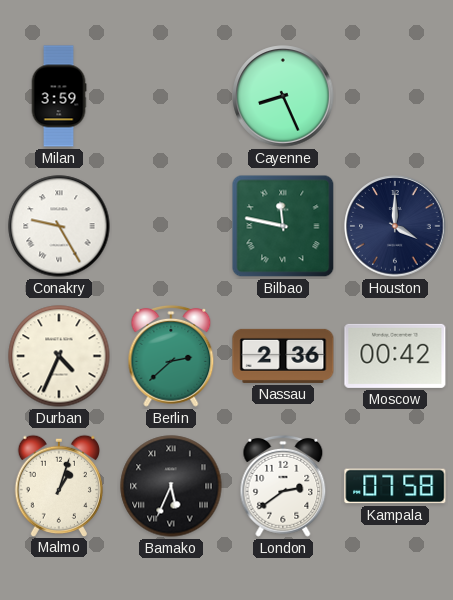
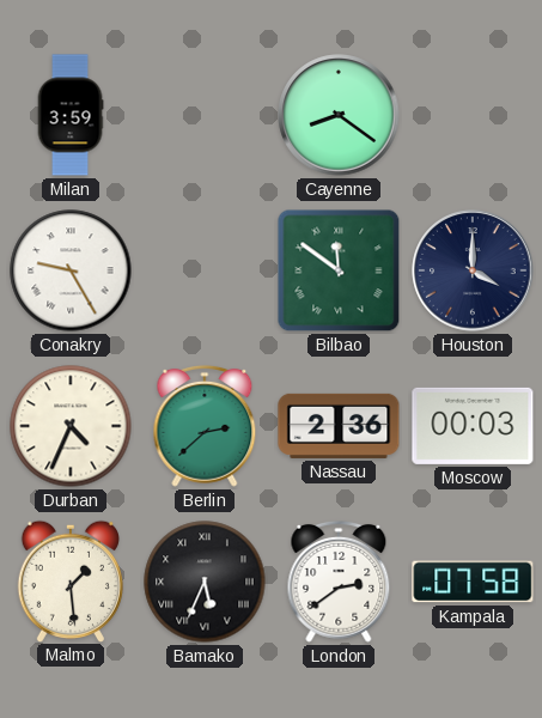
Cayenne: 8:26 -> 8:21 (339, 115)
Bilbao: 11:47 -> 11:51 (339, 270)
Moscow: 00:42 -> 00:03 (473, 426)
Malmo: 1:03 -> 1:29 (71, 580)
